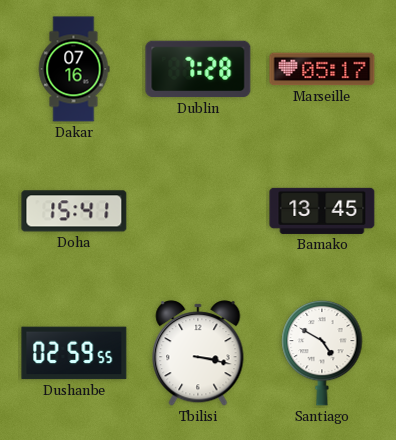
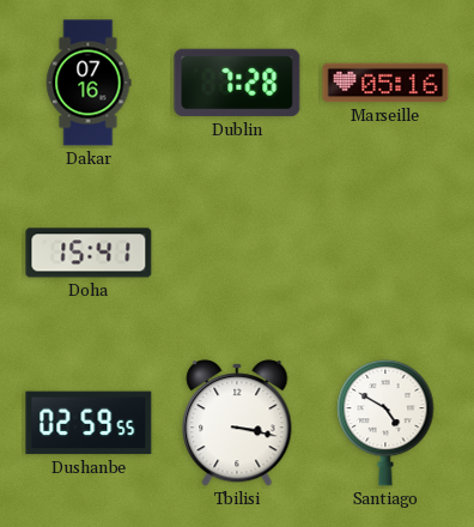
Marseille: 05:17 -> 05:16 (385, 83)
Bamako: 13:45 -> none (322, 211)
